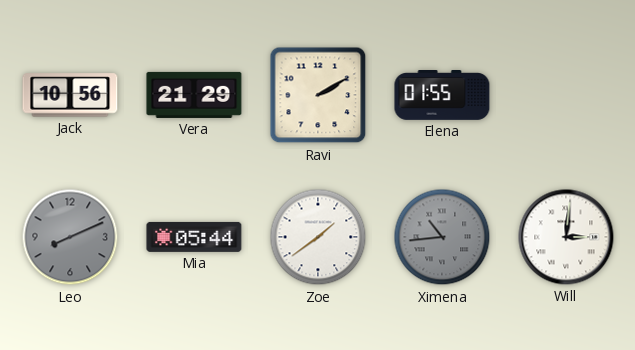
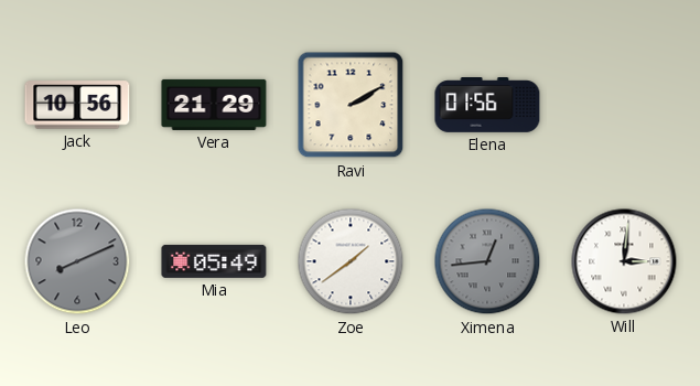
Elena: 01:55 -> 01:56 (487, 106)
Mia: 05:44 -> 05:49 (214, 261)
Ximena: 10:44 -> 12:44 (487, 261)
